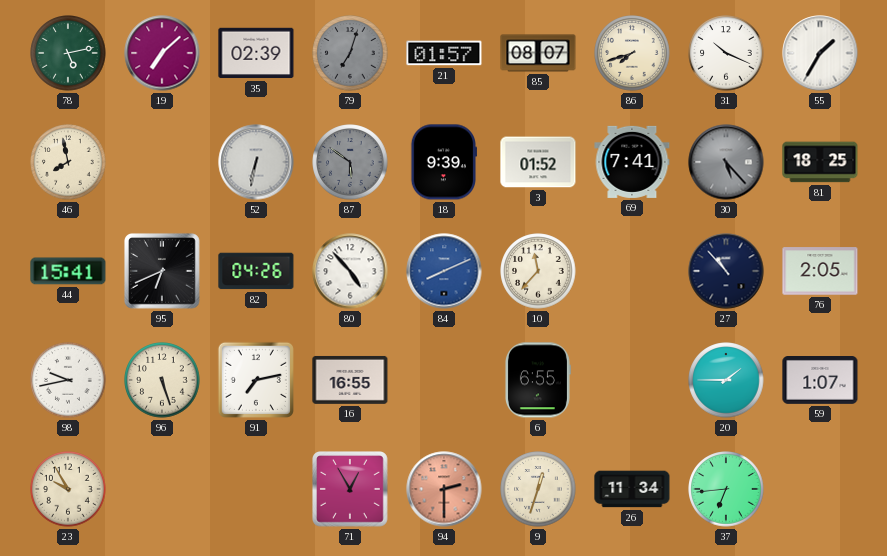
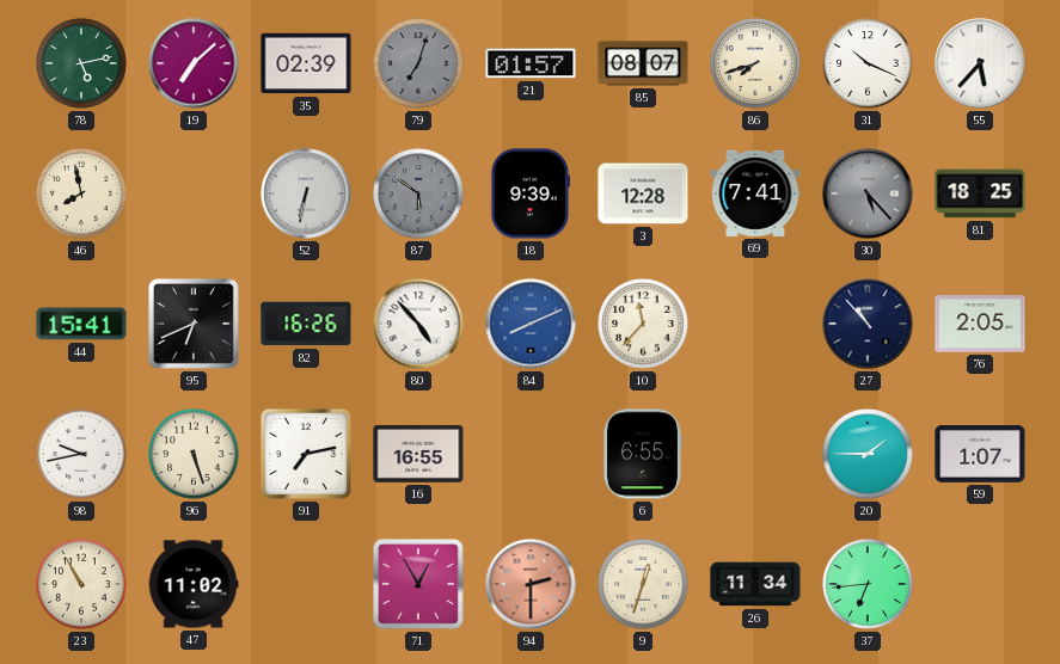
55: 1:35 -> 5:37 (980, 63)
3: 01:52 -> 12:28 (643, 193)
82: 04:26 -> 16:26 (306, 324)
23: 9:55 -> 10:55 (81, 584)
47: none -> 11:02 (194, 584)
